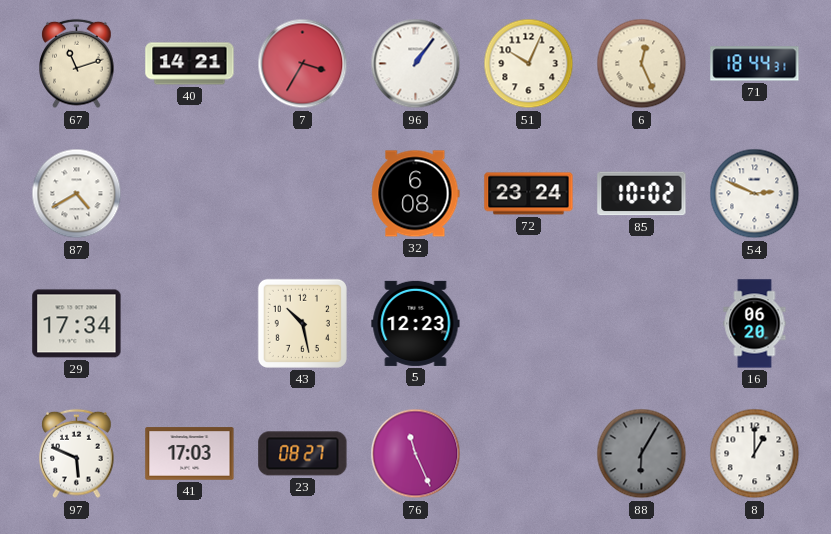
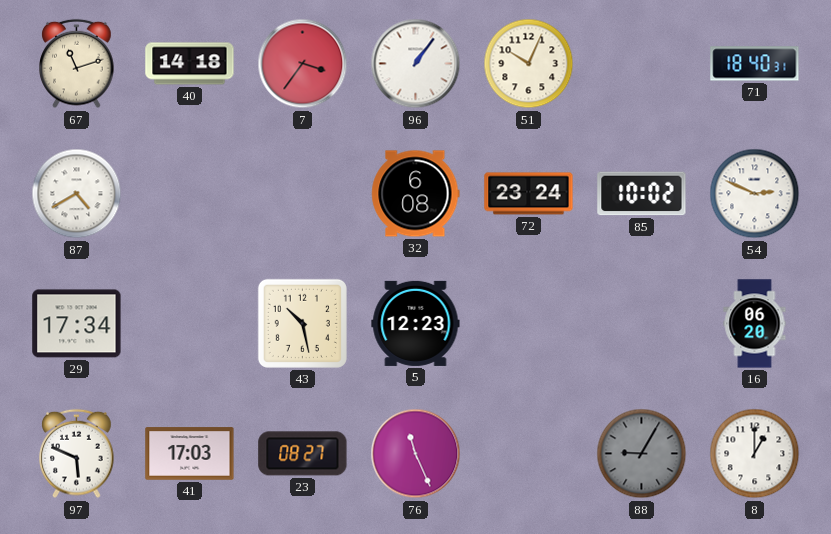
40: 14:21 -> 14:18 (190, 64)
7: 3:35 -> 3:36 (303, 64)
6: 12:26 -> none (642, 64)
71: 18:44 -> 18:40 (755, 64)
88: 6:05 -> 9:05 (642, 454)
